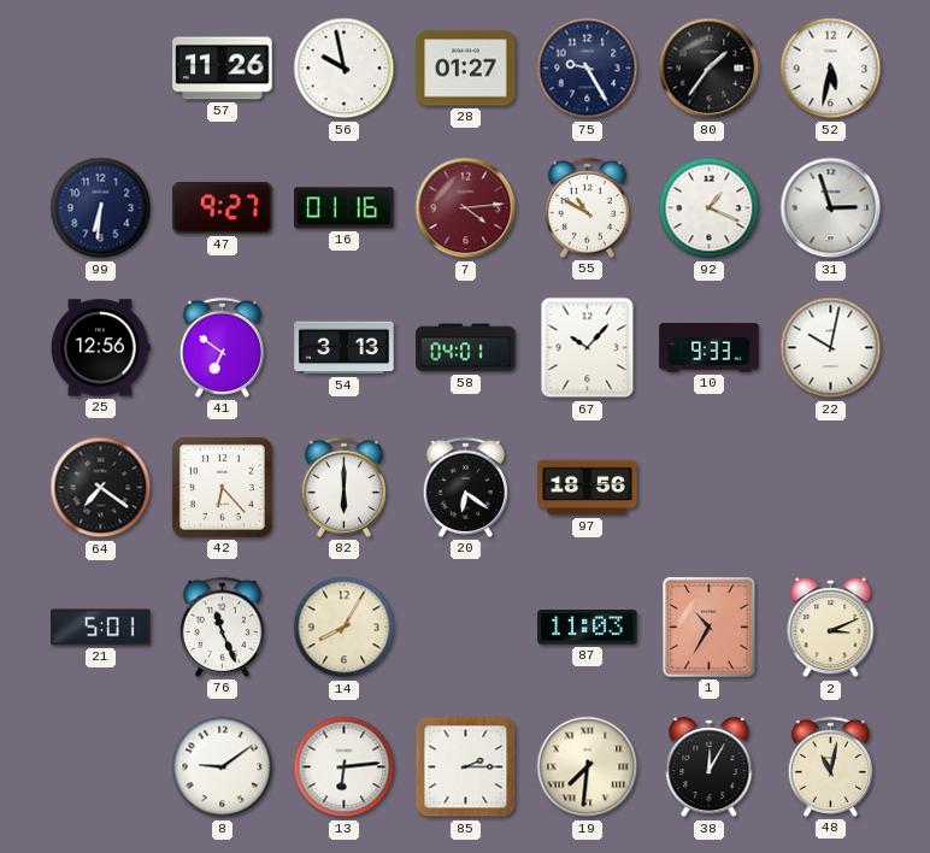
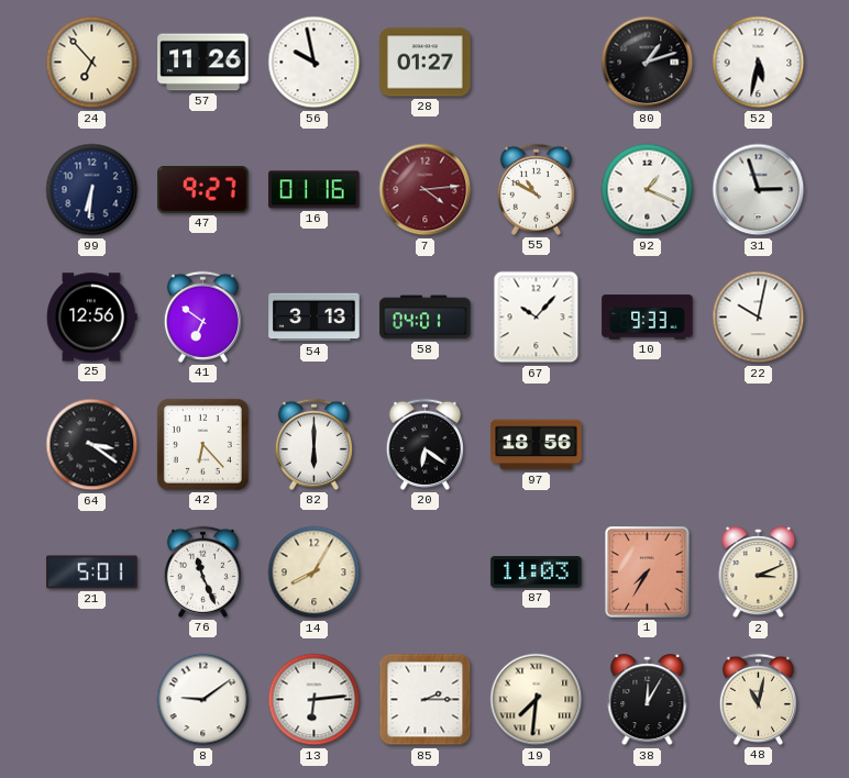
24: none -> 6:53 (92, 63)
75: 9:25 -> none (588, 69)
80: 1:36 -> 1:12 (648, 63)
64: 7:21 -> 3:21 (92, 445)
1: 10:35 -> 7:35 (648, 573)
